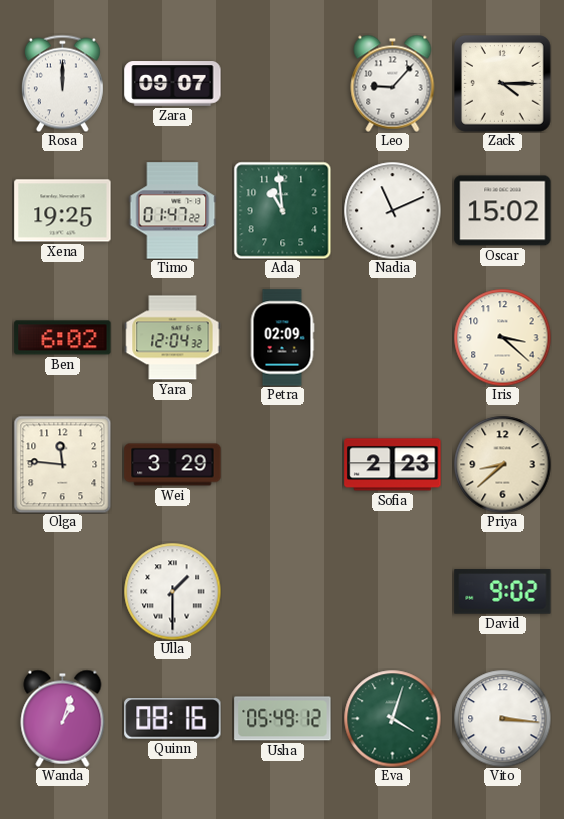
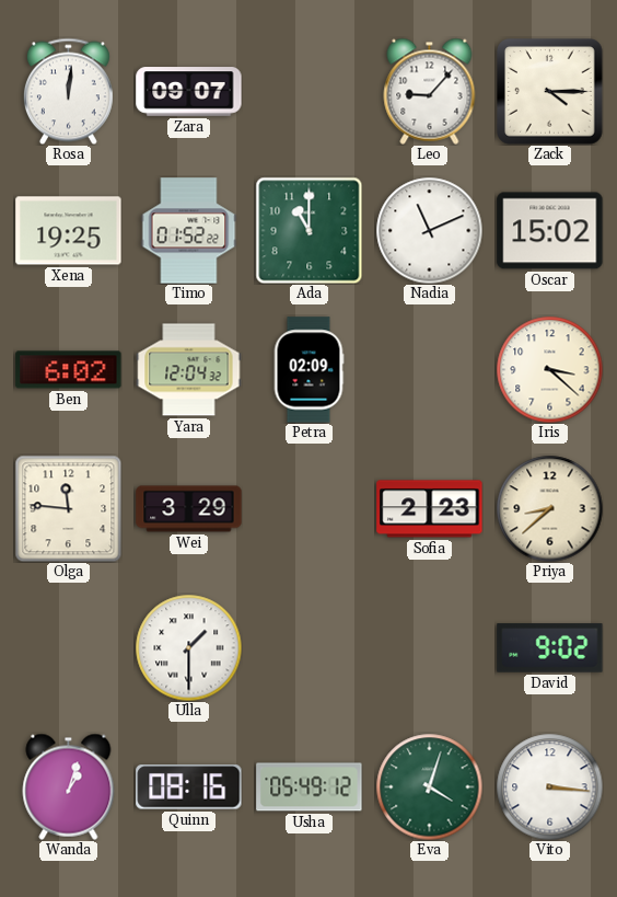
Rosa: 12:00 -> 12:01 (68, 91)
Timo: 01:47 -> 01:52 (189, 231)
Ada: 10:59 -> 11:00 (308, 230)
